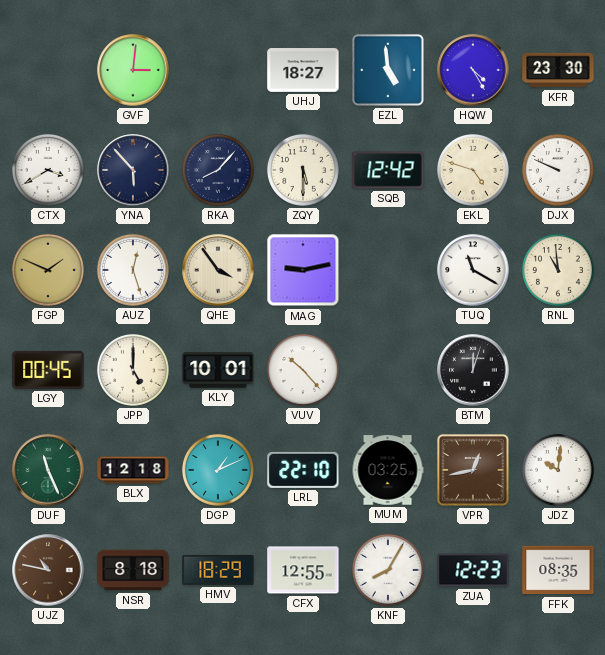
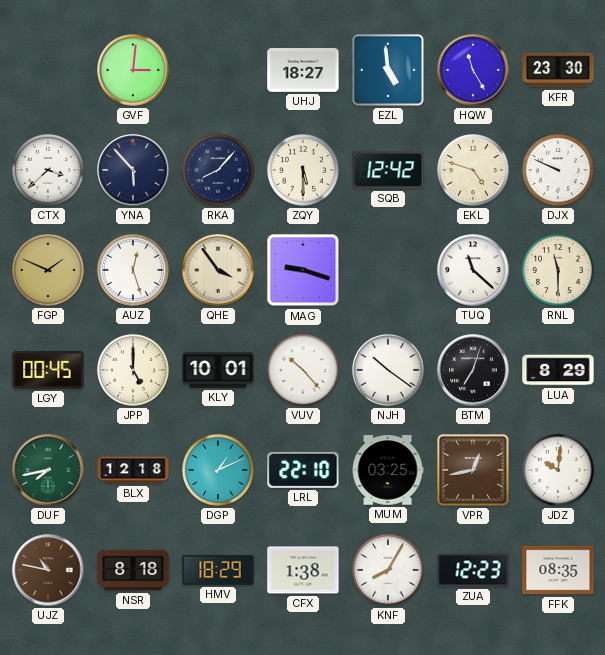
HQW: 4:25 -> 11:25 (473, 70)
CTX: 3:40 -> 3:38 (48, 170)
MAG: 9:13 -> 9:18 (303, 270)
TUQ: 11:20 -> 11:22 (473, 270)
RNL: 10:59 -> 11:30 (558, 270)
NJH: none -> 10:21 (388, 370)
BTM: 12:03 -> 7:03 (473, 370)
LUA: none -> 8:29 (558, 370)
DUF: 11:26 -> 7:43 (48, 470)
CFX: 12:55 -> 1:38 (303, 570)
